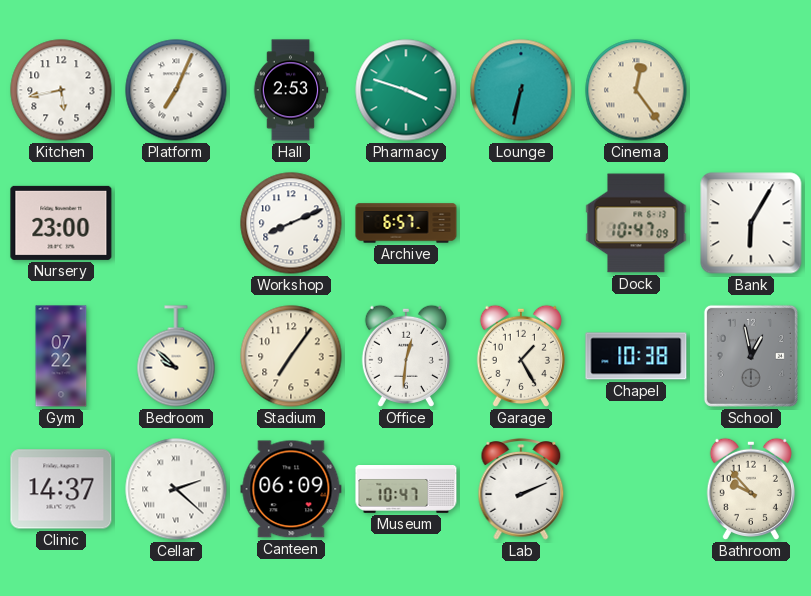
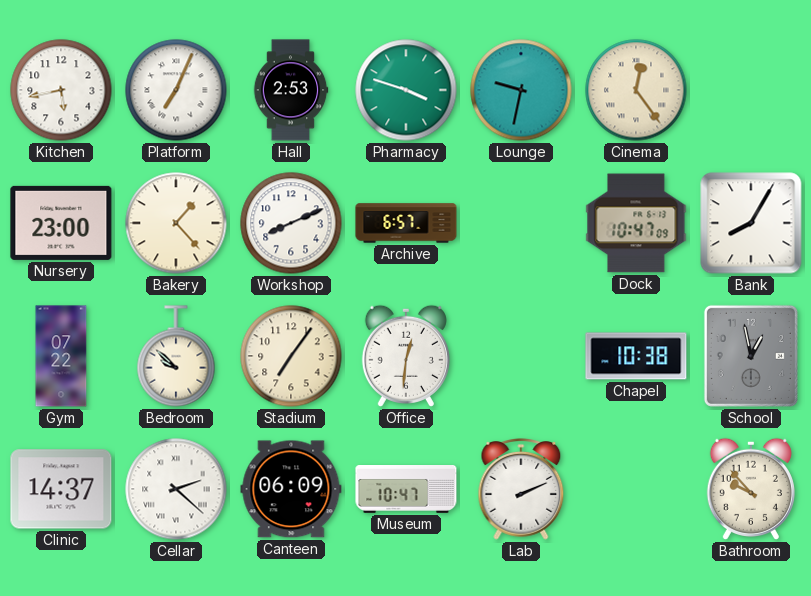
Lounge: 6:32 -> 9:32 (521, 90)
Bakery: none -> 1:23 (176, 223)
Bank: 6:05 -> 8:05 (751, 223)
Garage: 1:25 -> none (521, 356)
